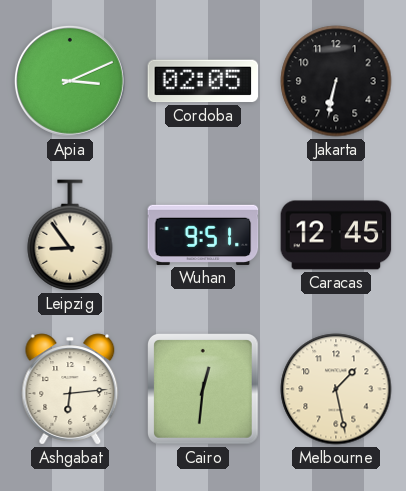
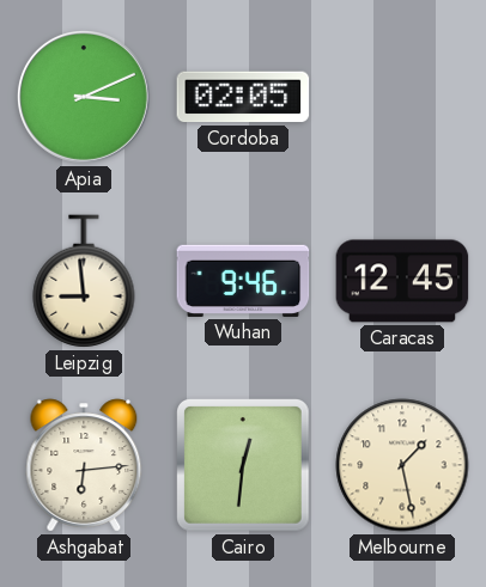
Jakarta: 6:32 -> none (336, 81)
Leipzig: 8:54 -> 8:59 (84, 281)
Wuhan: 9:51 -> 9:46 (243, 281)
